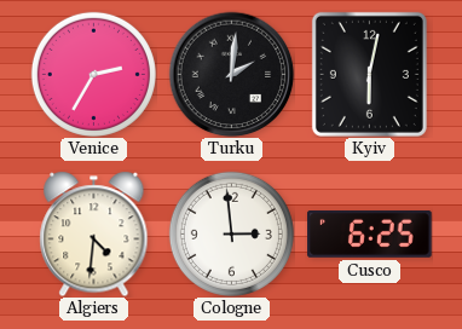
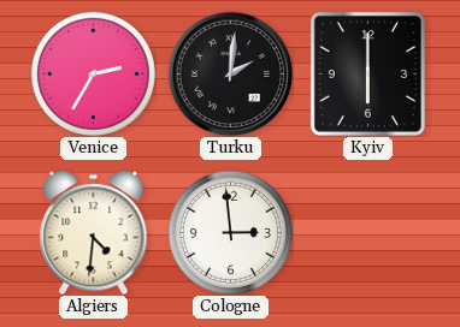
Kyiv: 6:02 -> 6:00 (367, 73)
Cusco: 6:25 -> none (370, 235)
